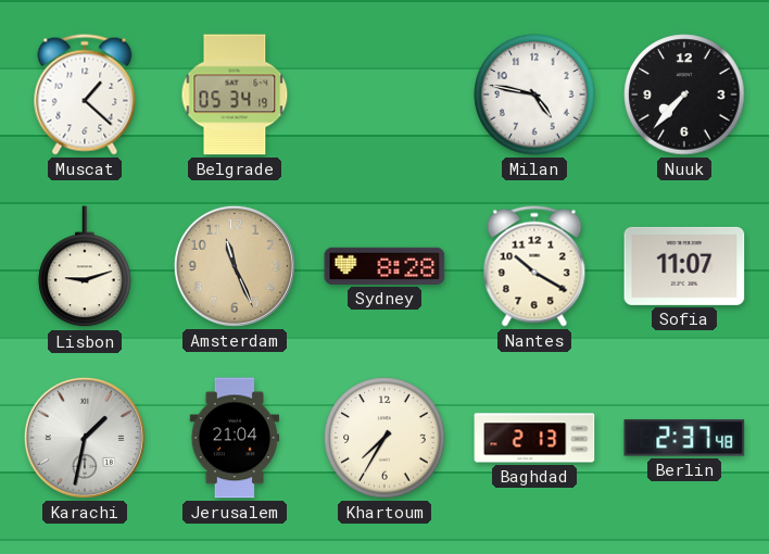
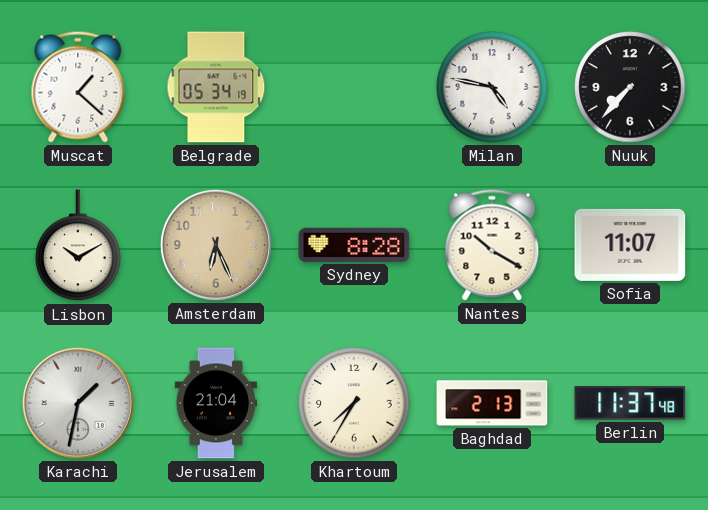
Lisbon: 9:12 -> 10:10 (78, 246)
Amsterdam: 11:26 -> 6:26 (216, 245)
Berlin: 2:37 -> 11:37 (630, 403)
